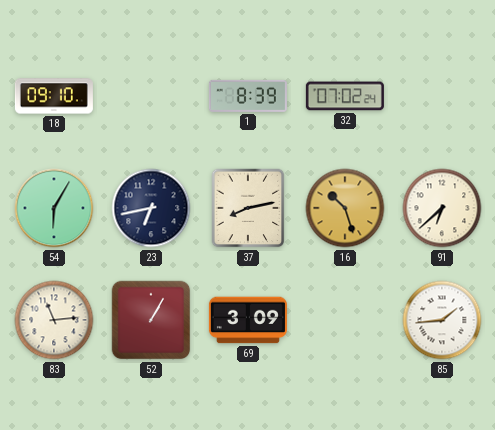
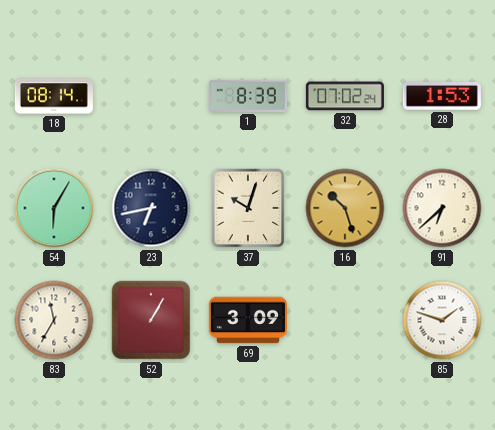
18: 09:10 -> 08:14 (54, 96)
28: none -> 1:53 (442, 97)
37: 8:13 -> 10:03 (248, 208)
83: 11:14 -> 11:35 (54, 320)
85: 1:44 -> 1:48 (442, 320)
